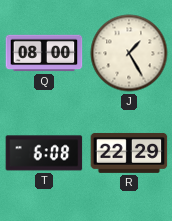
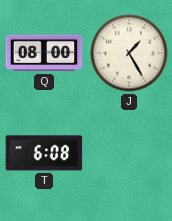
R: 22:29 -> none (129, 153)
